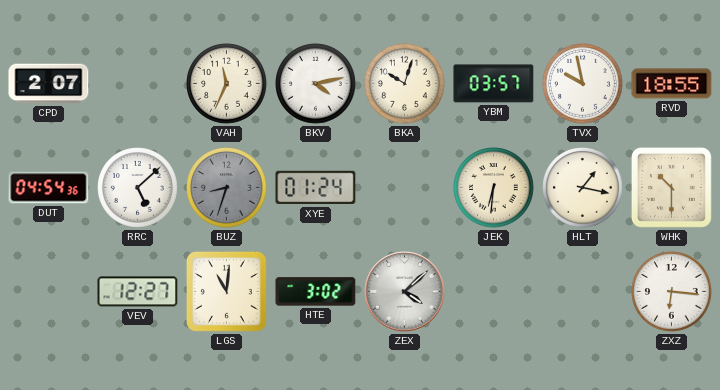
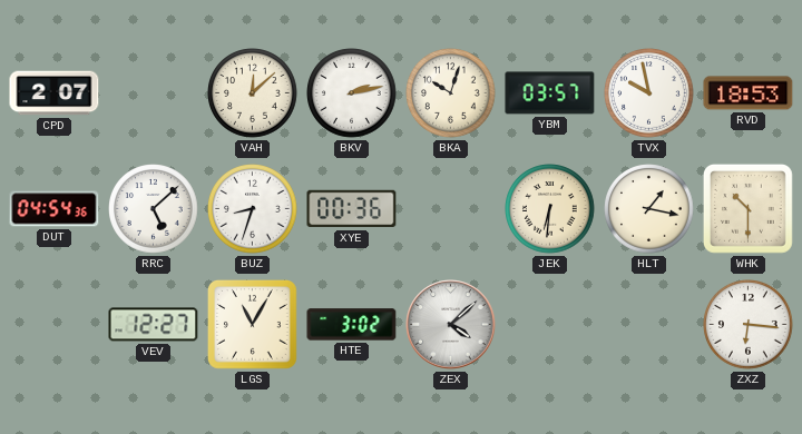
VAH: 11:34 -> 12:08 (253, 93)
BKV: 4:13 -> 2:13 (352, 93)
RVD: 18:55 -> 18:53 (749, 93)
BUZ dial: grey -> white (253, 209)
XYE: 01:24 -> 00:36 (352, 209)
LGS: 11:01 -> 11:05 (252, 324)
